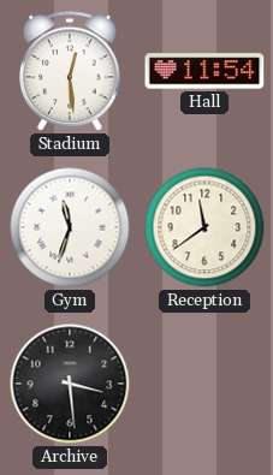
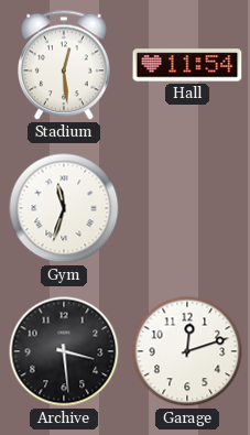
Reception: 11:39 -> none (204, 227)
Garage: none -> 12:12 (187, 351)
